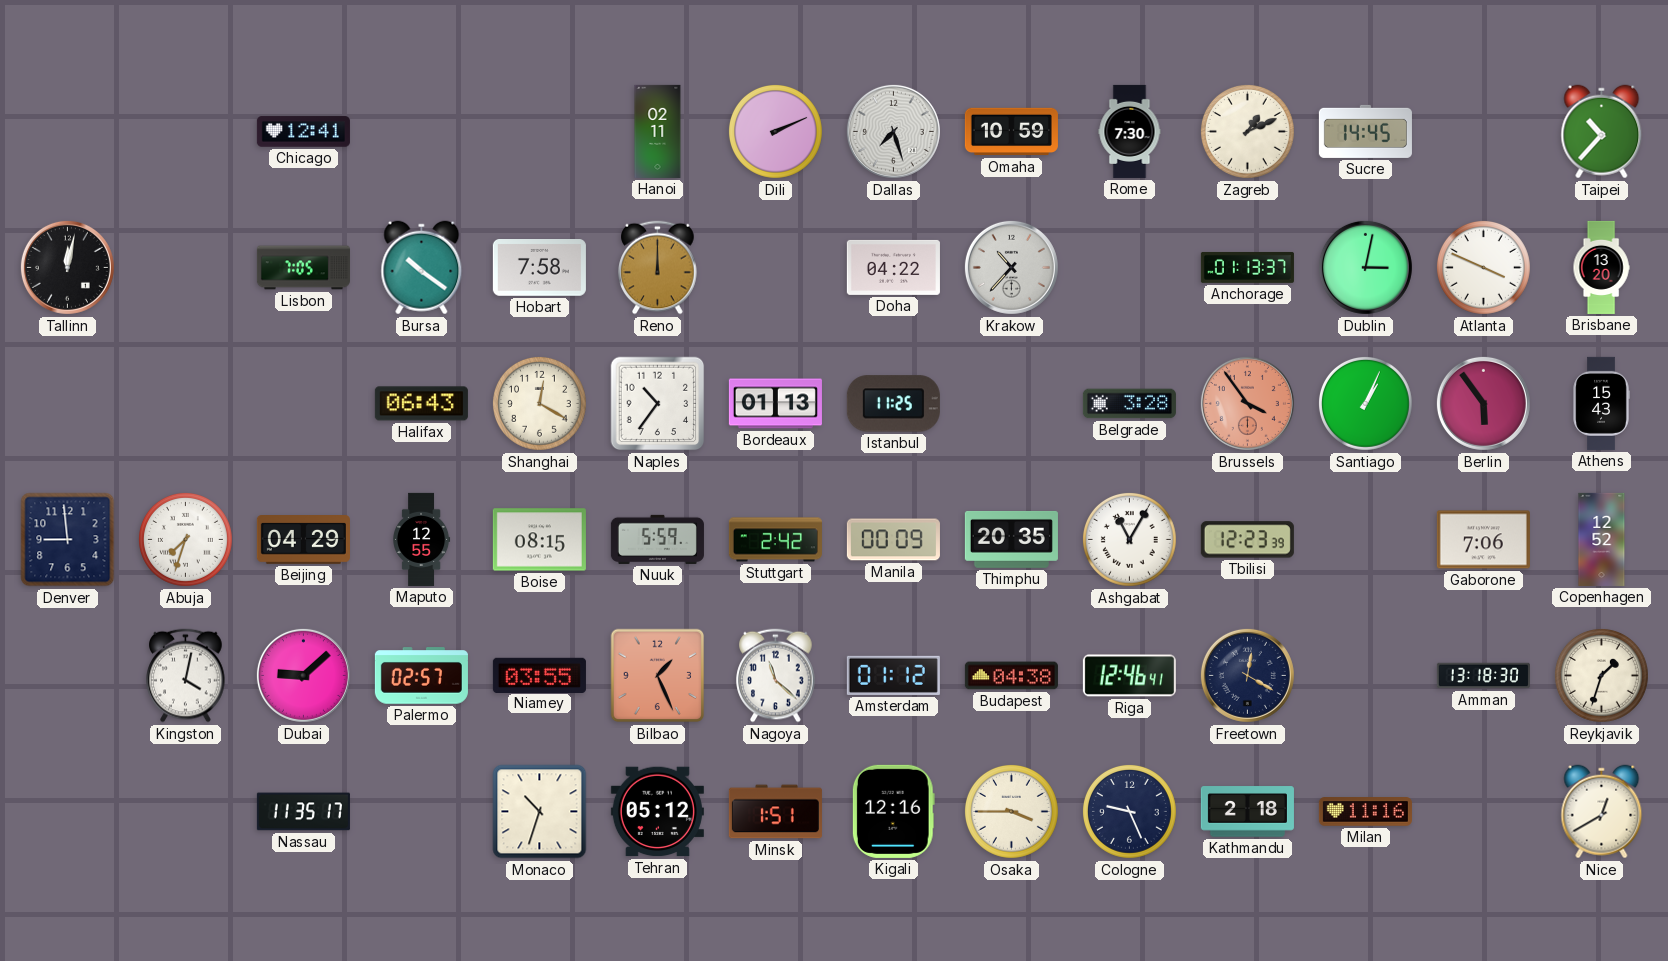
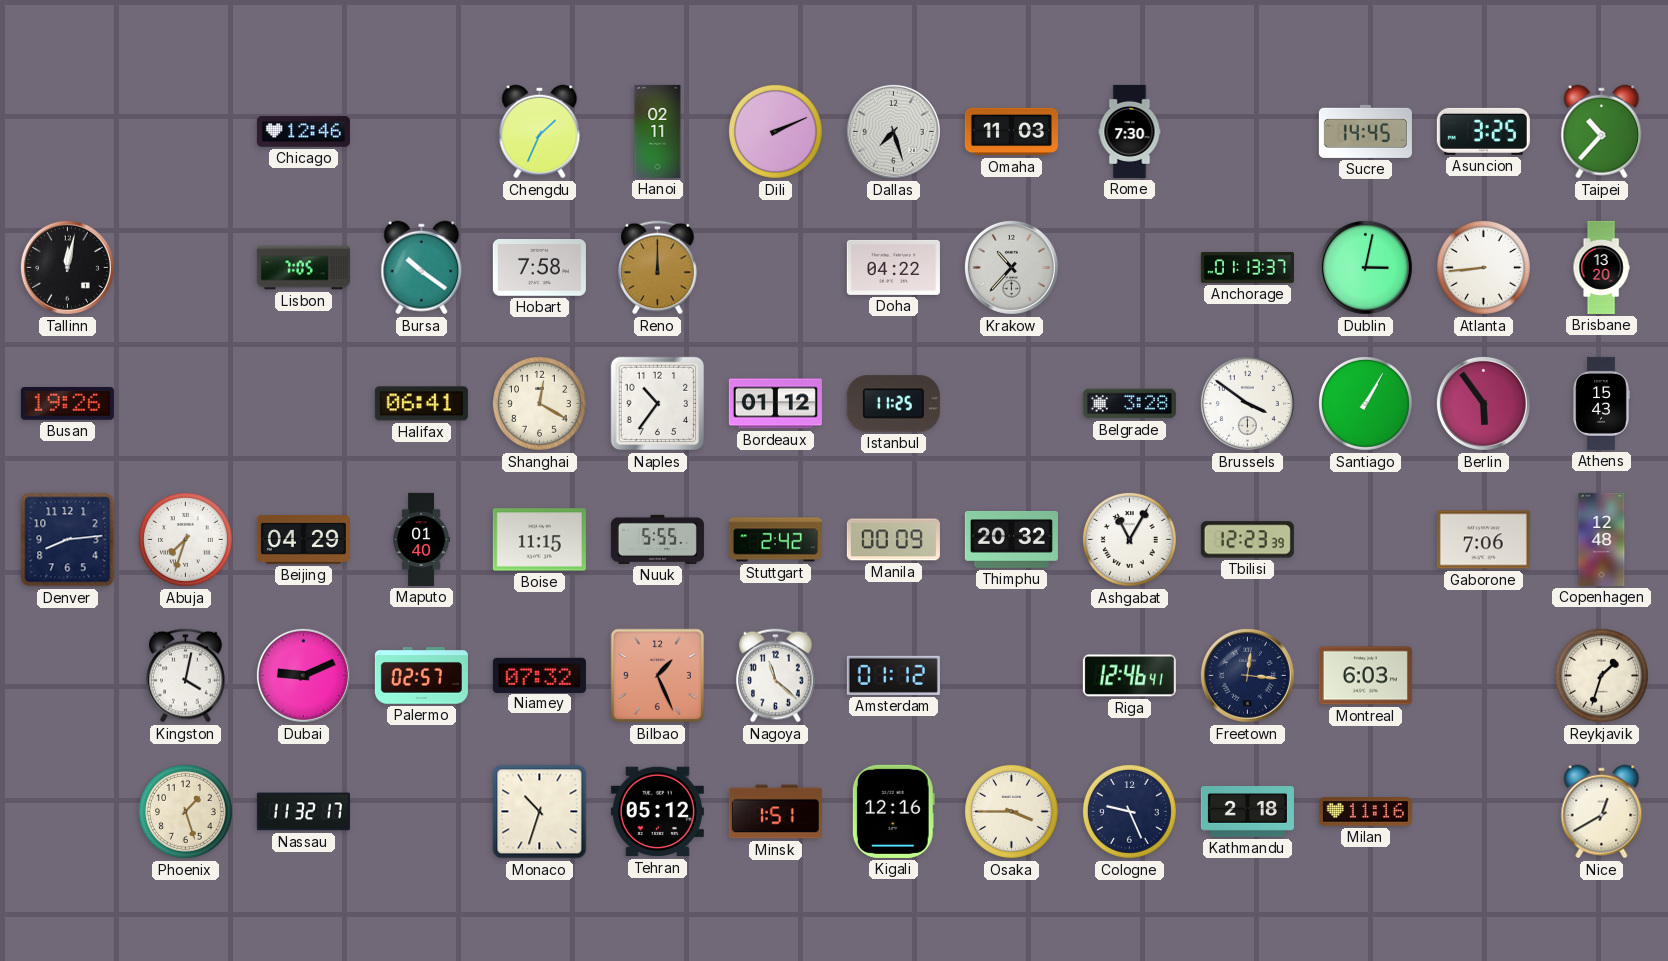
Chicago: 12:41 -> 12:46 (303, 132)
Chengdu: none -> 1:34 (540, 132)
Omaha: 10:59 -> 11:03 (1011, 132)
Zagreb: 1:11 -> none (1247, 131)
Asuncion: none -> 3:25 (1483, 131)
Atlanta: 3:49 -> 8:44 (1483, 267)
Busan: none -> 19:26 (67, 404)
Halifax: 06:43 -> 06:41 (421, 404)
Bordeaux: 01:13 -> 01:12 (775, 404)
Brussels: 3:54 -> 3:51 (1247, 403)
Brussels dial: salmon -> white (1247, 403)
Santiago: 1:04 -> 1:05 (1365, 403)
Denver: 8:59 -> 8:14 (68, 540)
Maputo: 12:55 -> 01:40 (422, 539)
Boise: 08:15 -> 11:15 (539, 540)
Nuuk: 5:59 -> 5:55 (657, 539)
Thimphu: 20:35 -> 20:32 (1011, 539)
Copenhagen: 12:52 -> 12:48 (1602, 539)
Dubai: 9:08 -> 9:11 (303, 675)
Niamey: 03:55 -> 07:32 (539, 675)
Budapest: 04:38 -> none (1011, 676)
Freetown: 12:20 -> 12:16 (1247, 675)
Montreal: none -> 6:03 (1365, 676)
Amman: 13:18 -> none (1483, 676)
Phoenix: none -> 1:27 (185, 811)
Nassau: 11:35 -> 11:32 (303, 812)
